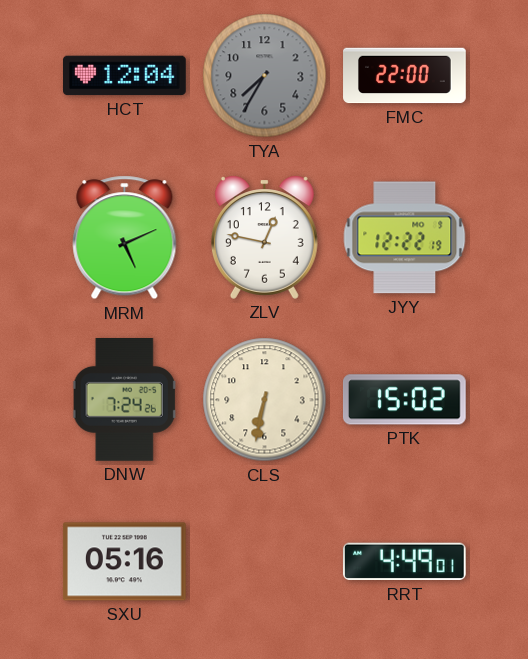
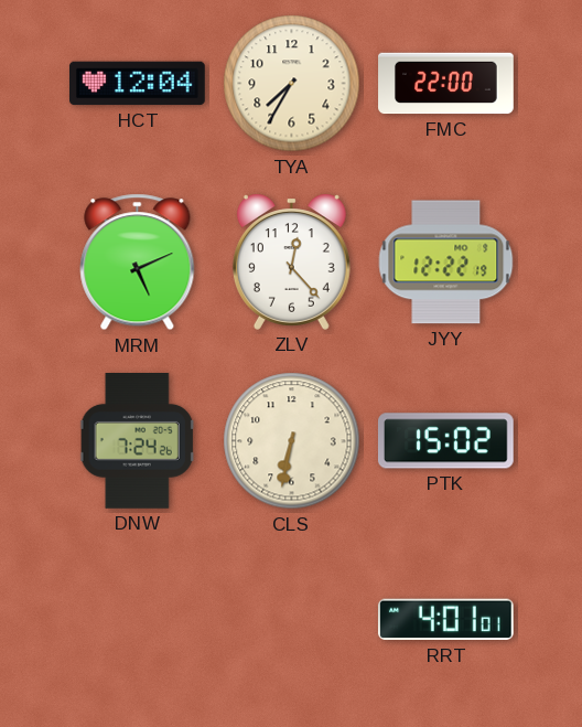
TYA dial: grey -> cream (292, 84)
ZLV: 12:47 -> 12:23 (291, 261)
SXU: 05:16 -> none (124, 562)
RRT: 4:49 -> 4:01 (445, 620)
